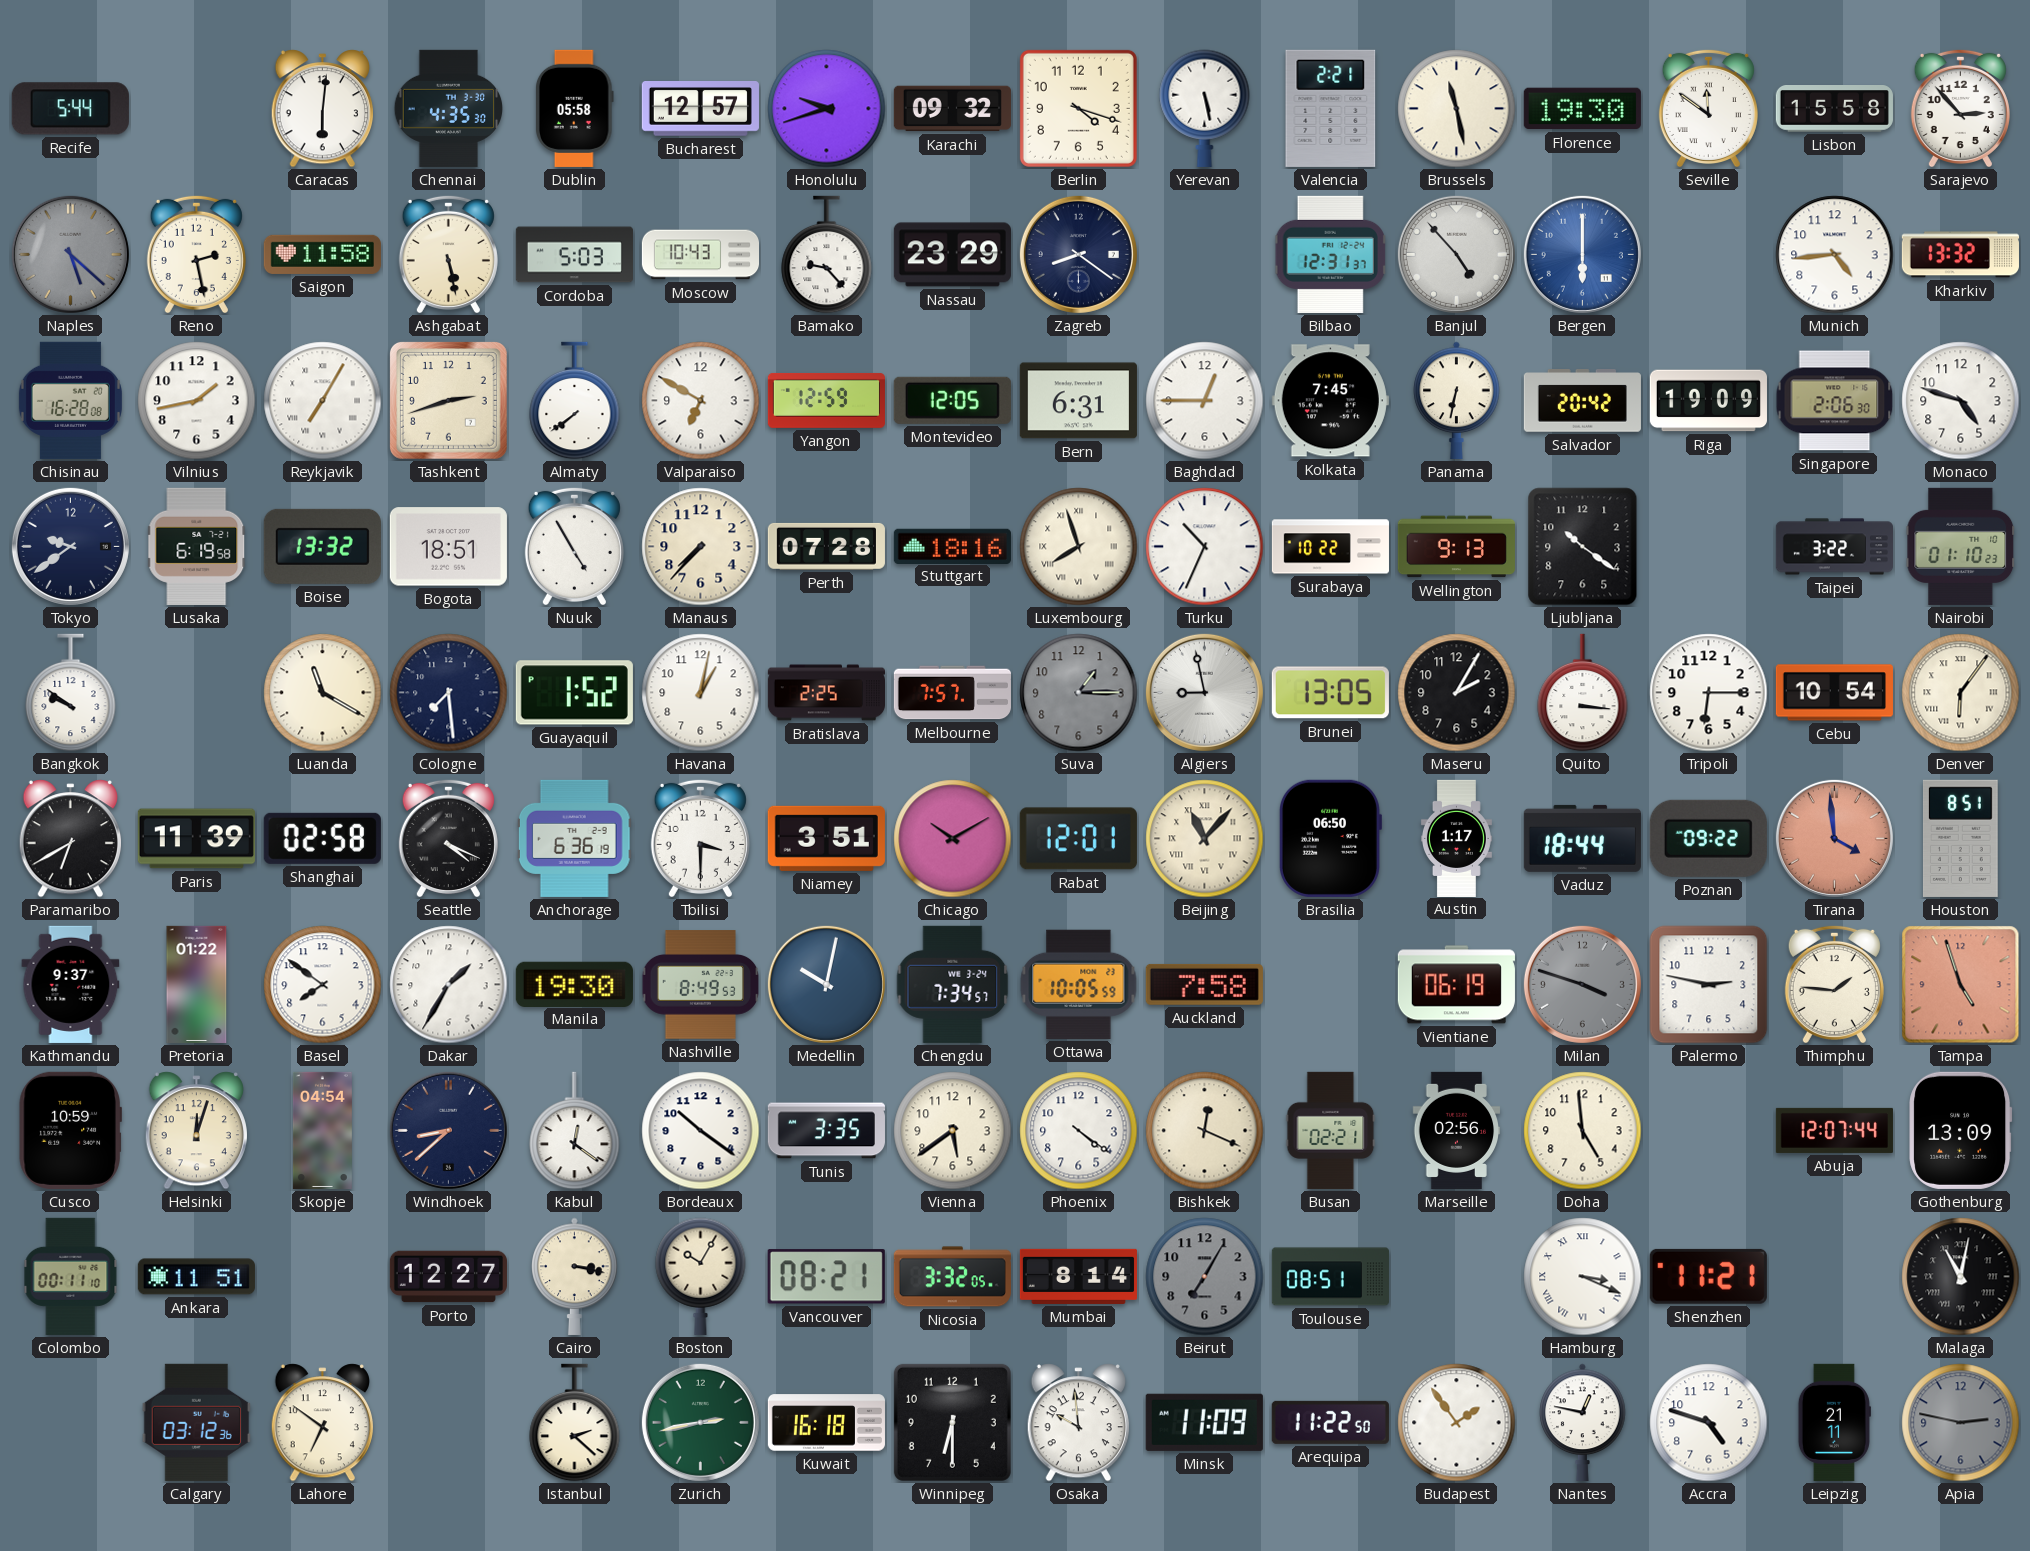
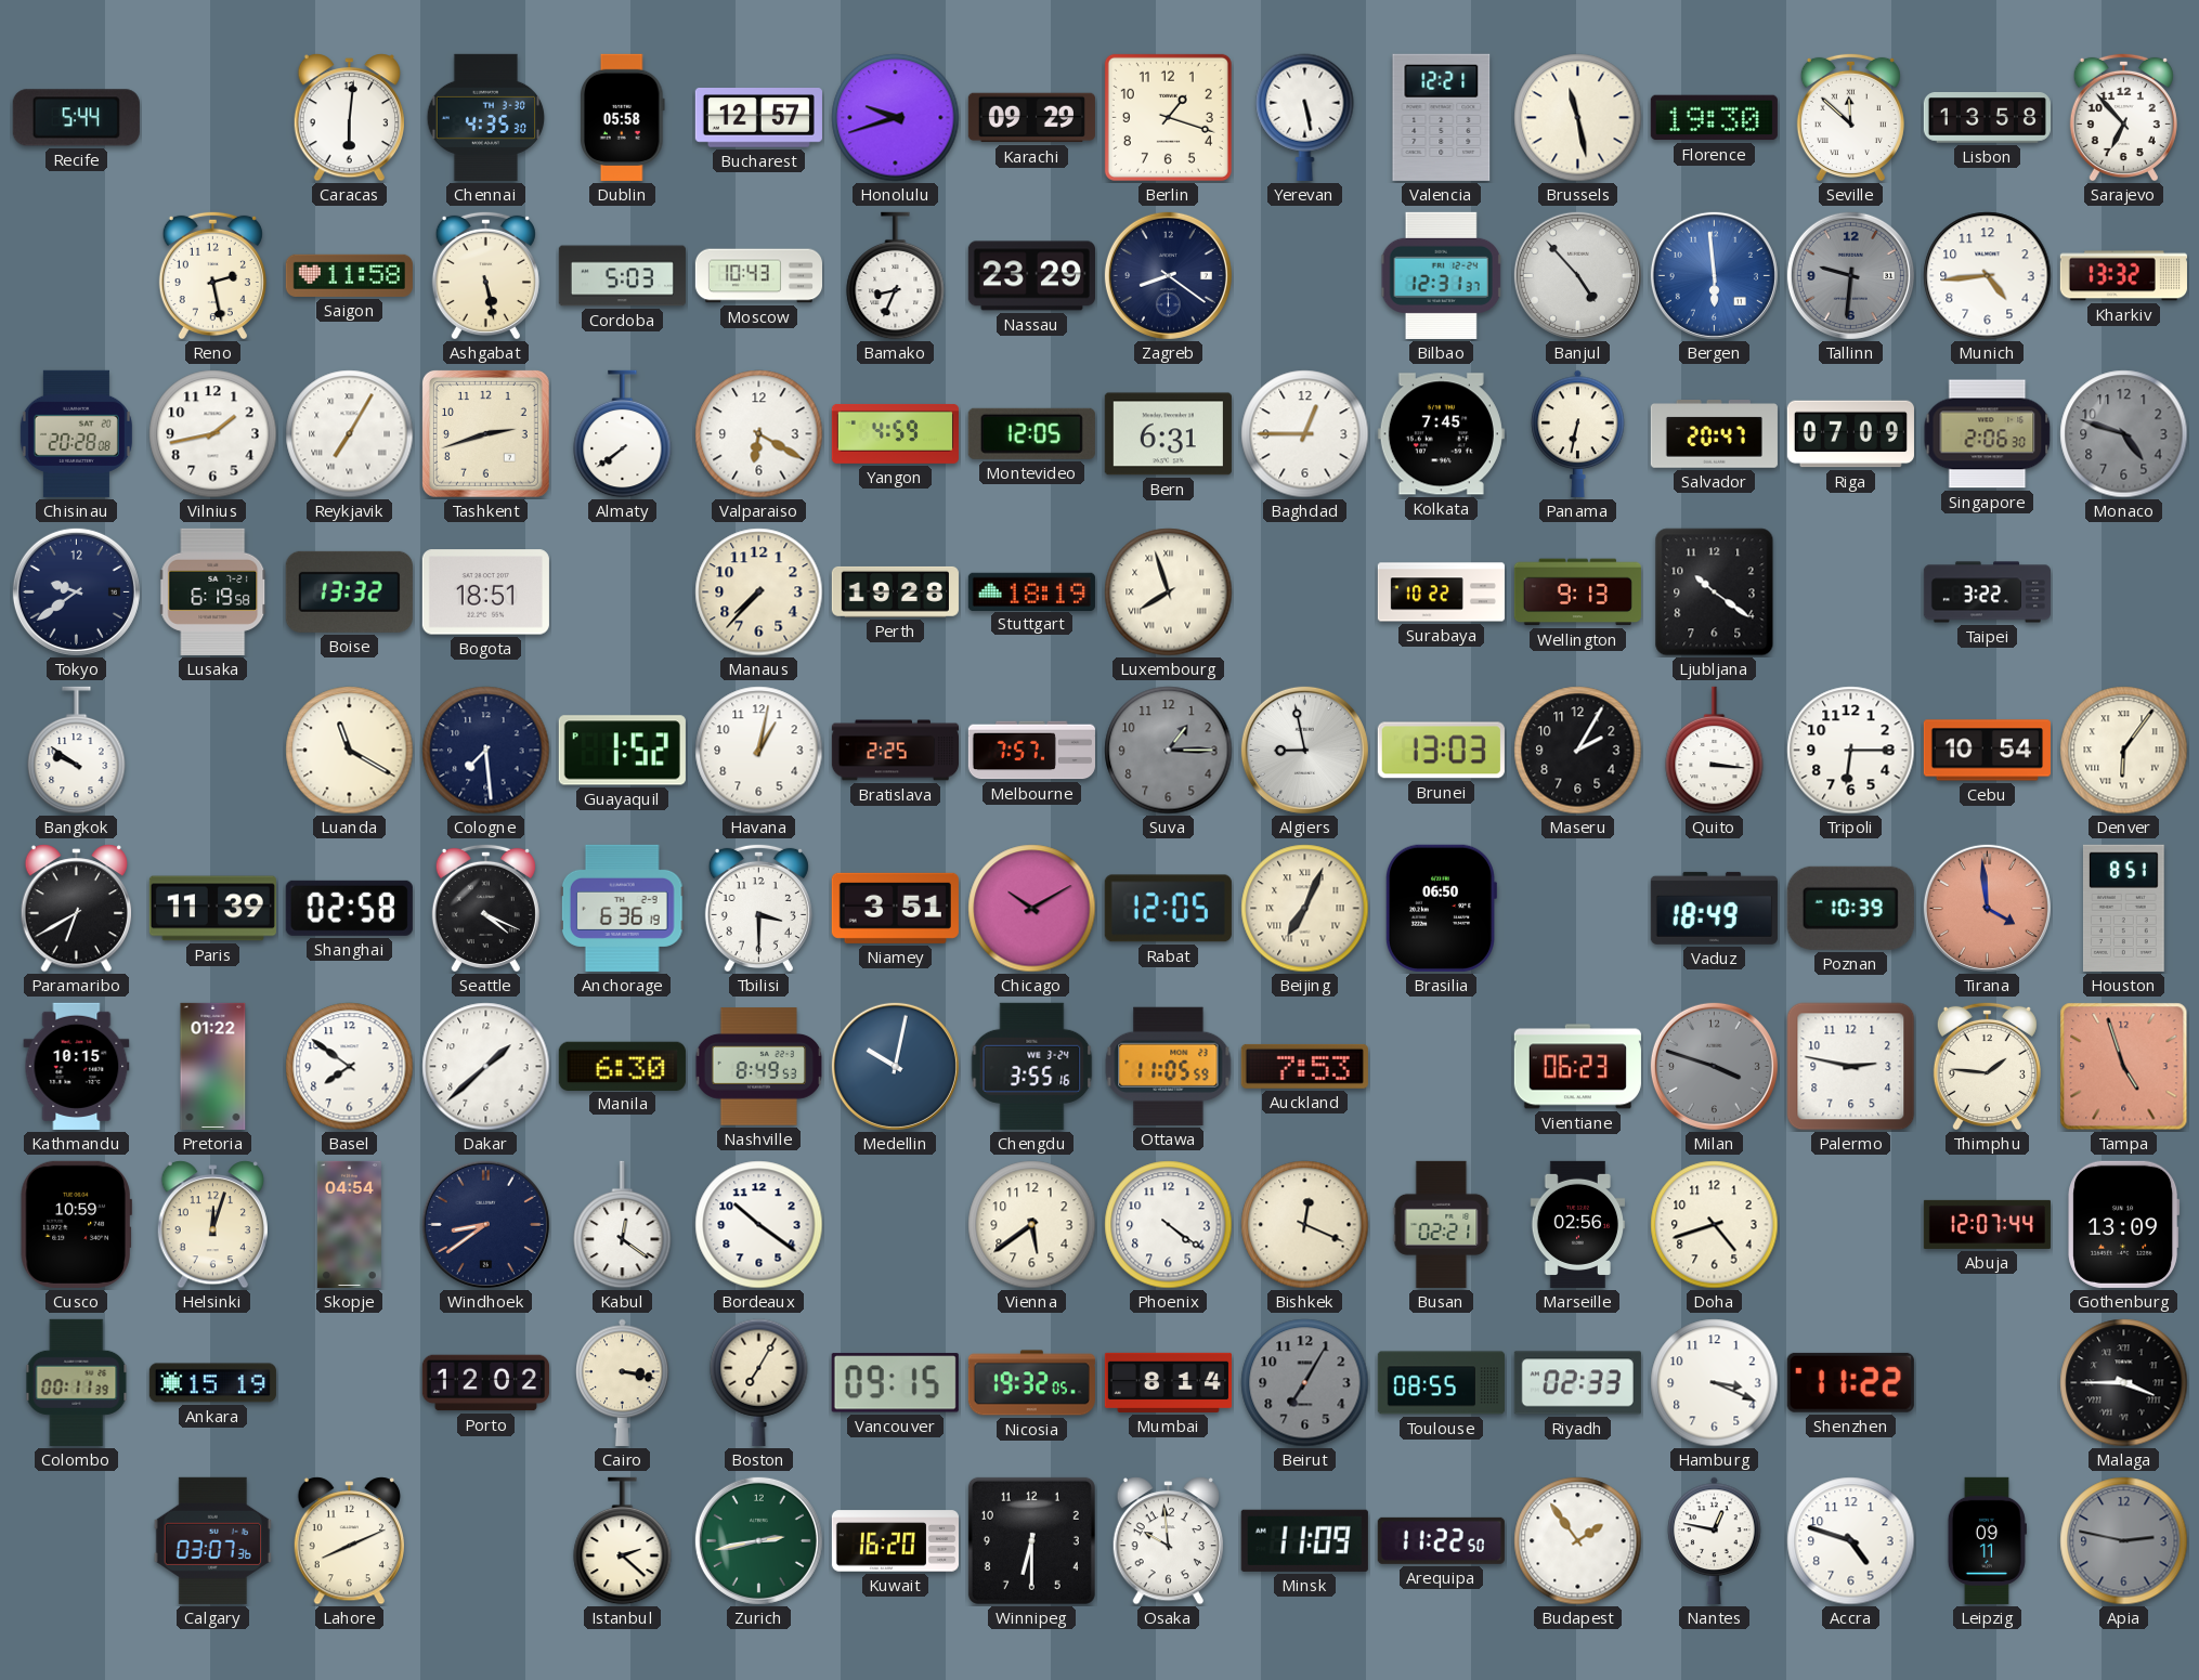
Karachi: 09:32 -> 09:29 (1031, 118)
Berlin: 4:18 -> 1:18 (1168, 117)
Valencia: 2:21 -> 12:21 (1442, 117)
Seville: 11:51 -> 11:52 (1850, 117)
Lisbon: 15:58 -> 13:58 (1987, 118)
Sarajevo: 2:53 -> 6:53 (2123, 117)
Naples: 5:22 -> none (70, 254)
Bamako: 9:23 -> 8:34 (896, 276)
Bergen: 6:00 -> 5:59 (1714, 275)
Tallinn: none -> 9:31 (1850, 275)
Chisinau: 16:28 -> 20:28 (76, 433)
Valparaiso: 6:50 -> 6:20 (759, 434)
Yangon: 12:59 -> 4:59 (895, 433)
Salvador: 20:42 -> 20:47 (1714, 434)
Riga: 19:09 -> 07:09 (1850, 434)
Monaco dial: white -> grey (2124, 434)
Nuuk: 4:55 -> none (574, 546)
Perth: 07:28 -> 19:28 (895, 591)
Stuttgart: 18:16 -> 18:19 (1031, 591)
Turku: 10:34 -> none (1205, 547)
Nairobi: 01:10 -> none (1961, 546)
Brunei: 13:05 -> 13:03 (1441, 751)
Rabat: 12:01 -> 12:05 (1168, 909)
Beijing: 11:07 -> 7:04 (1305, 909)
Austin: 1:17 -> none (1456, 838)
Vaduz: 18:44 -> 18:49 (1714, 908)
Poznan: 09:22 -> 10:39 (1850, 908)
Kathmandu: 9:37 -> 10:15 (77, 1066)
Dakar: 1:35 -> 1:38 (486, 1067)
Manila: 19:30 -> 6:30 (622, 1066)
Chengdu: 7:34 -> 3:55 (1032, 1066)
Ottawa: 10:05 -> 11:05 (1169, 1066)
Auckland: 7:58 -> 7:53 (1304, 1066)
Vientiane: 06:19 -> 06:23 (1577, 1067)
Windhoek: 8:38 -> 8:39 (485, 1224)
Tunis: 3:35 -> none (826, 1131)
Doha: 4:59 -> 4:42 (1715, 1225)
Colombo: 00:11:10 -> 00:11:39 (77, 1382)
Ankara: 11:51 -> 15:19 (212, 1383)
Porto: 12:27 -> 12:02 (485, 1383)
Boston: 10:05 -> 7:05 (759, 1382)
Vancouver: 08:21 -> 09:15 (895, 1383)
Nicosia: 3:32 -> 19:32 (1031, 1383)
Toulouse: 08:51 -> 08:55 (1441, 1383)
Riyadh: none -> 02:33 (1577, 1383)
Hamburg numerals: Roman -> Arabic (1715, 1383)
Shenzhen: 11:21 -> 11:22 (1850, 1382)
Malaga: 11:02 -> 3:45 (2124, 1383)
Calgary: 03:12 -> 03:07 (212, 1540)
Lahore: 6:51 -> 8:11 (349, 1541)
Kuwait: 16:18 -> 16:20 (895, 1541)
Leipzig: 21:11 -> 09:11 (1987, 1540)
